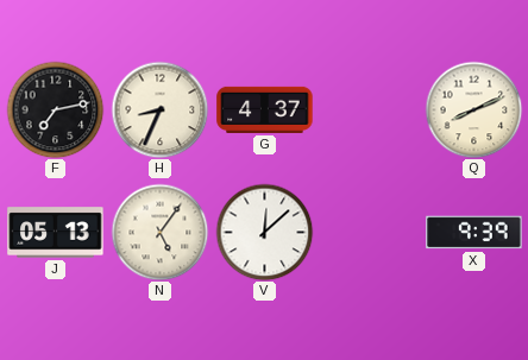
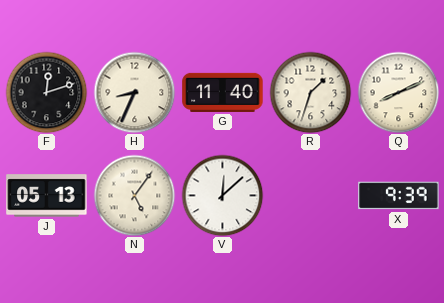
F: 7:13 -> 12:12 (46, 92)
G: 4:37 -> 11:40 (223, 92)
R: none -> 1:33 (310, 92)
